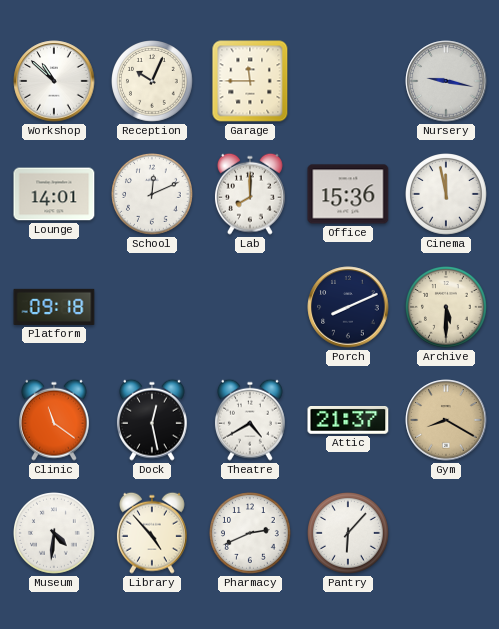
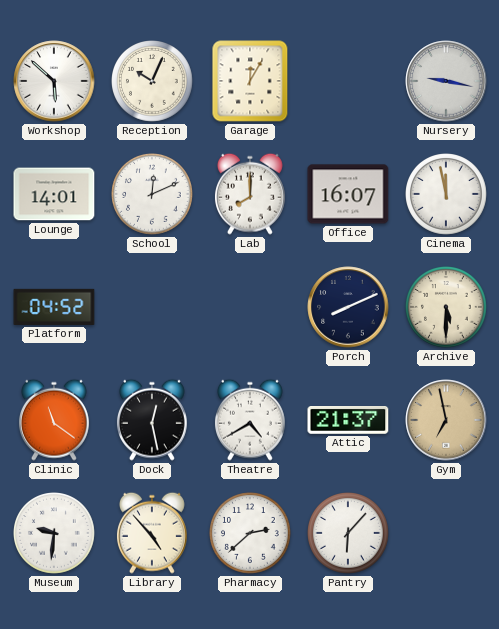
Workshop: 10:52 -> 5:52 (54, 81)
Garage: 11:45 -> 12:05 (250, 81)
Office: 15:36 -> 16:07 (348, 194)
Platform: 09:18 -> 04:52 (54, 307)
Gym: 8:20 -> 6:58 (446, 420)
Museum: 4:31 -> 9:31 (55, 534)
Pharmacy: 2:41 -> 2:38 (251, 534)
